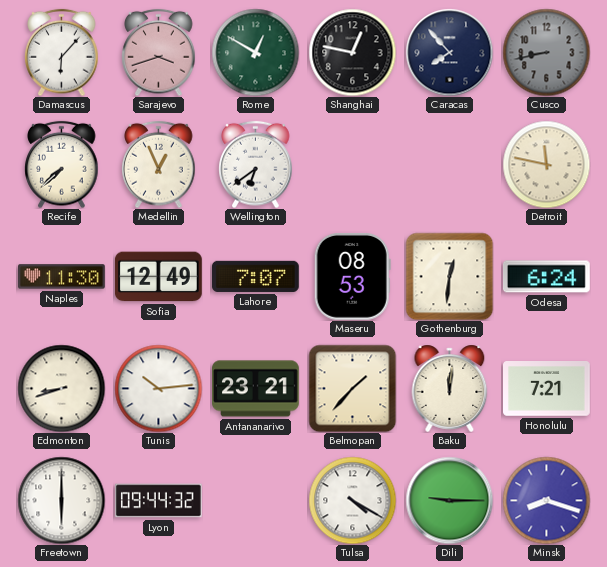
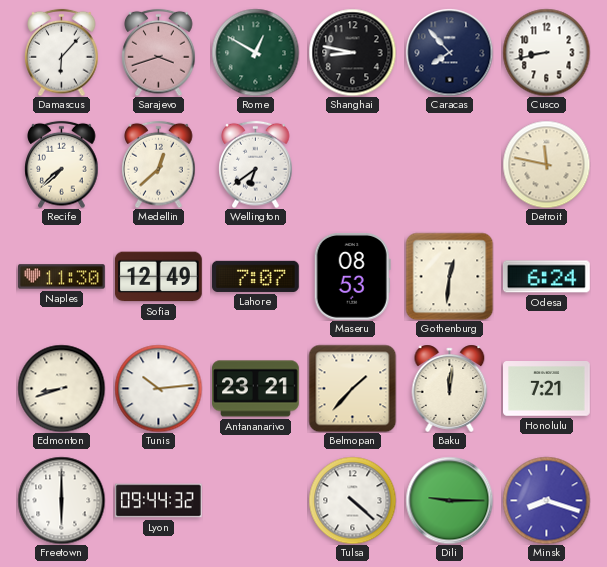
Shanghai: 12:47 -> 8:47 (352, 52)
Cusco dial: grey -> white (546, 52)
Medellin: 12:56 -> 12:38 (159, 164)
Tulsa: 4:20 -> 4:22 (352, 500)
